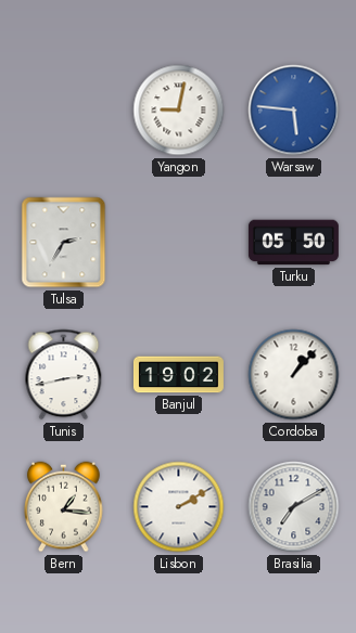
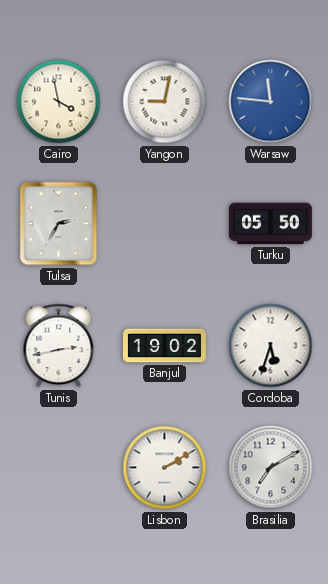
Cairo: none -> 3:58 (59, 102)
Warsaw: 5:46 -> 11:46 (271, 102)
Cordoba: 1:07 -> 5:33 (271, 346)
Bern: 1:16 -> none (64, 507)
